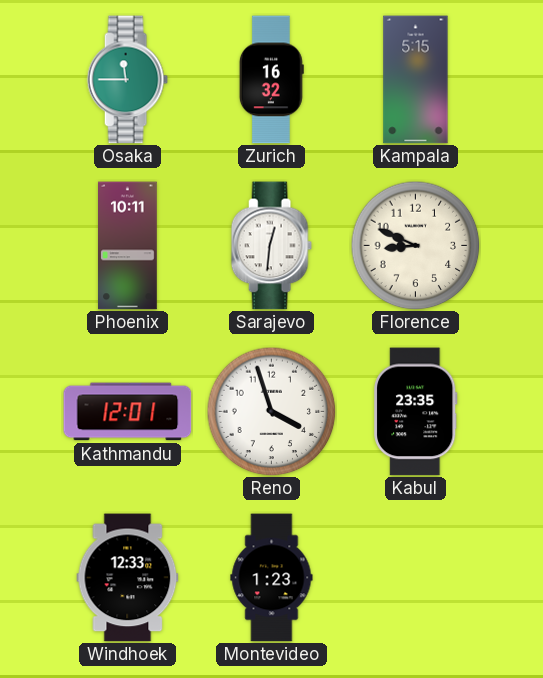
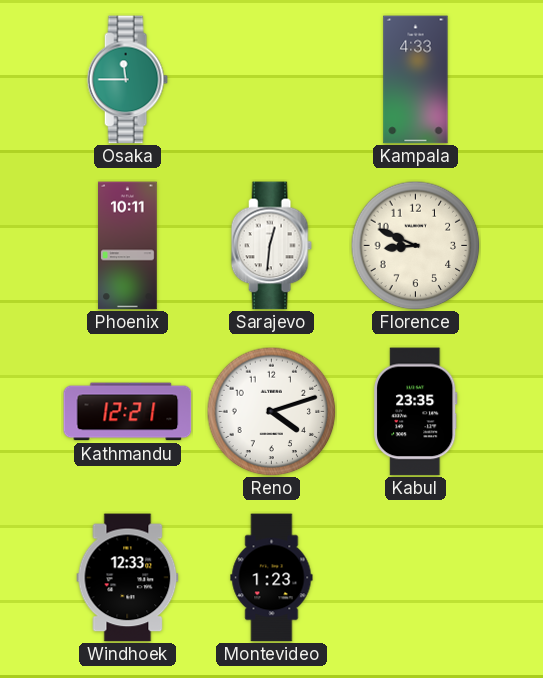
Zurich: 16:32 -> none (271, 80)
Kampala: 5:15 -> 4:33 (416, 80)
Kathmandu: 12:01 -> 12:21 (128, 412)
Reno: 3:57 -> 4:12 (271, 411)
